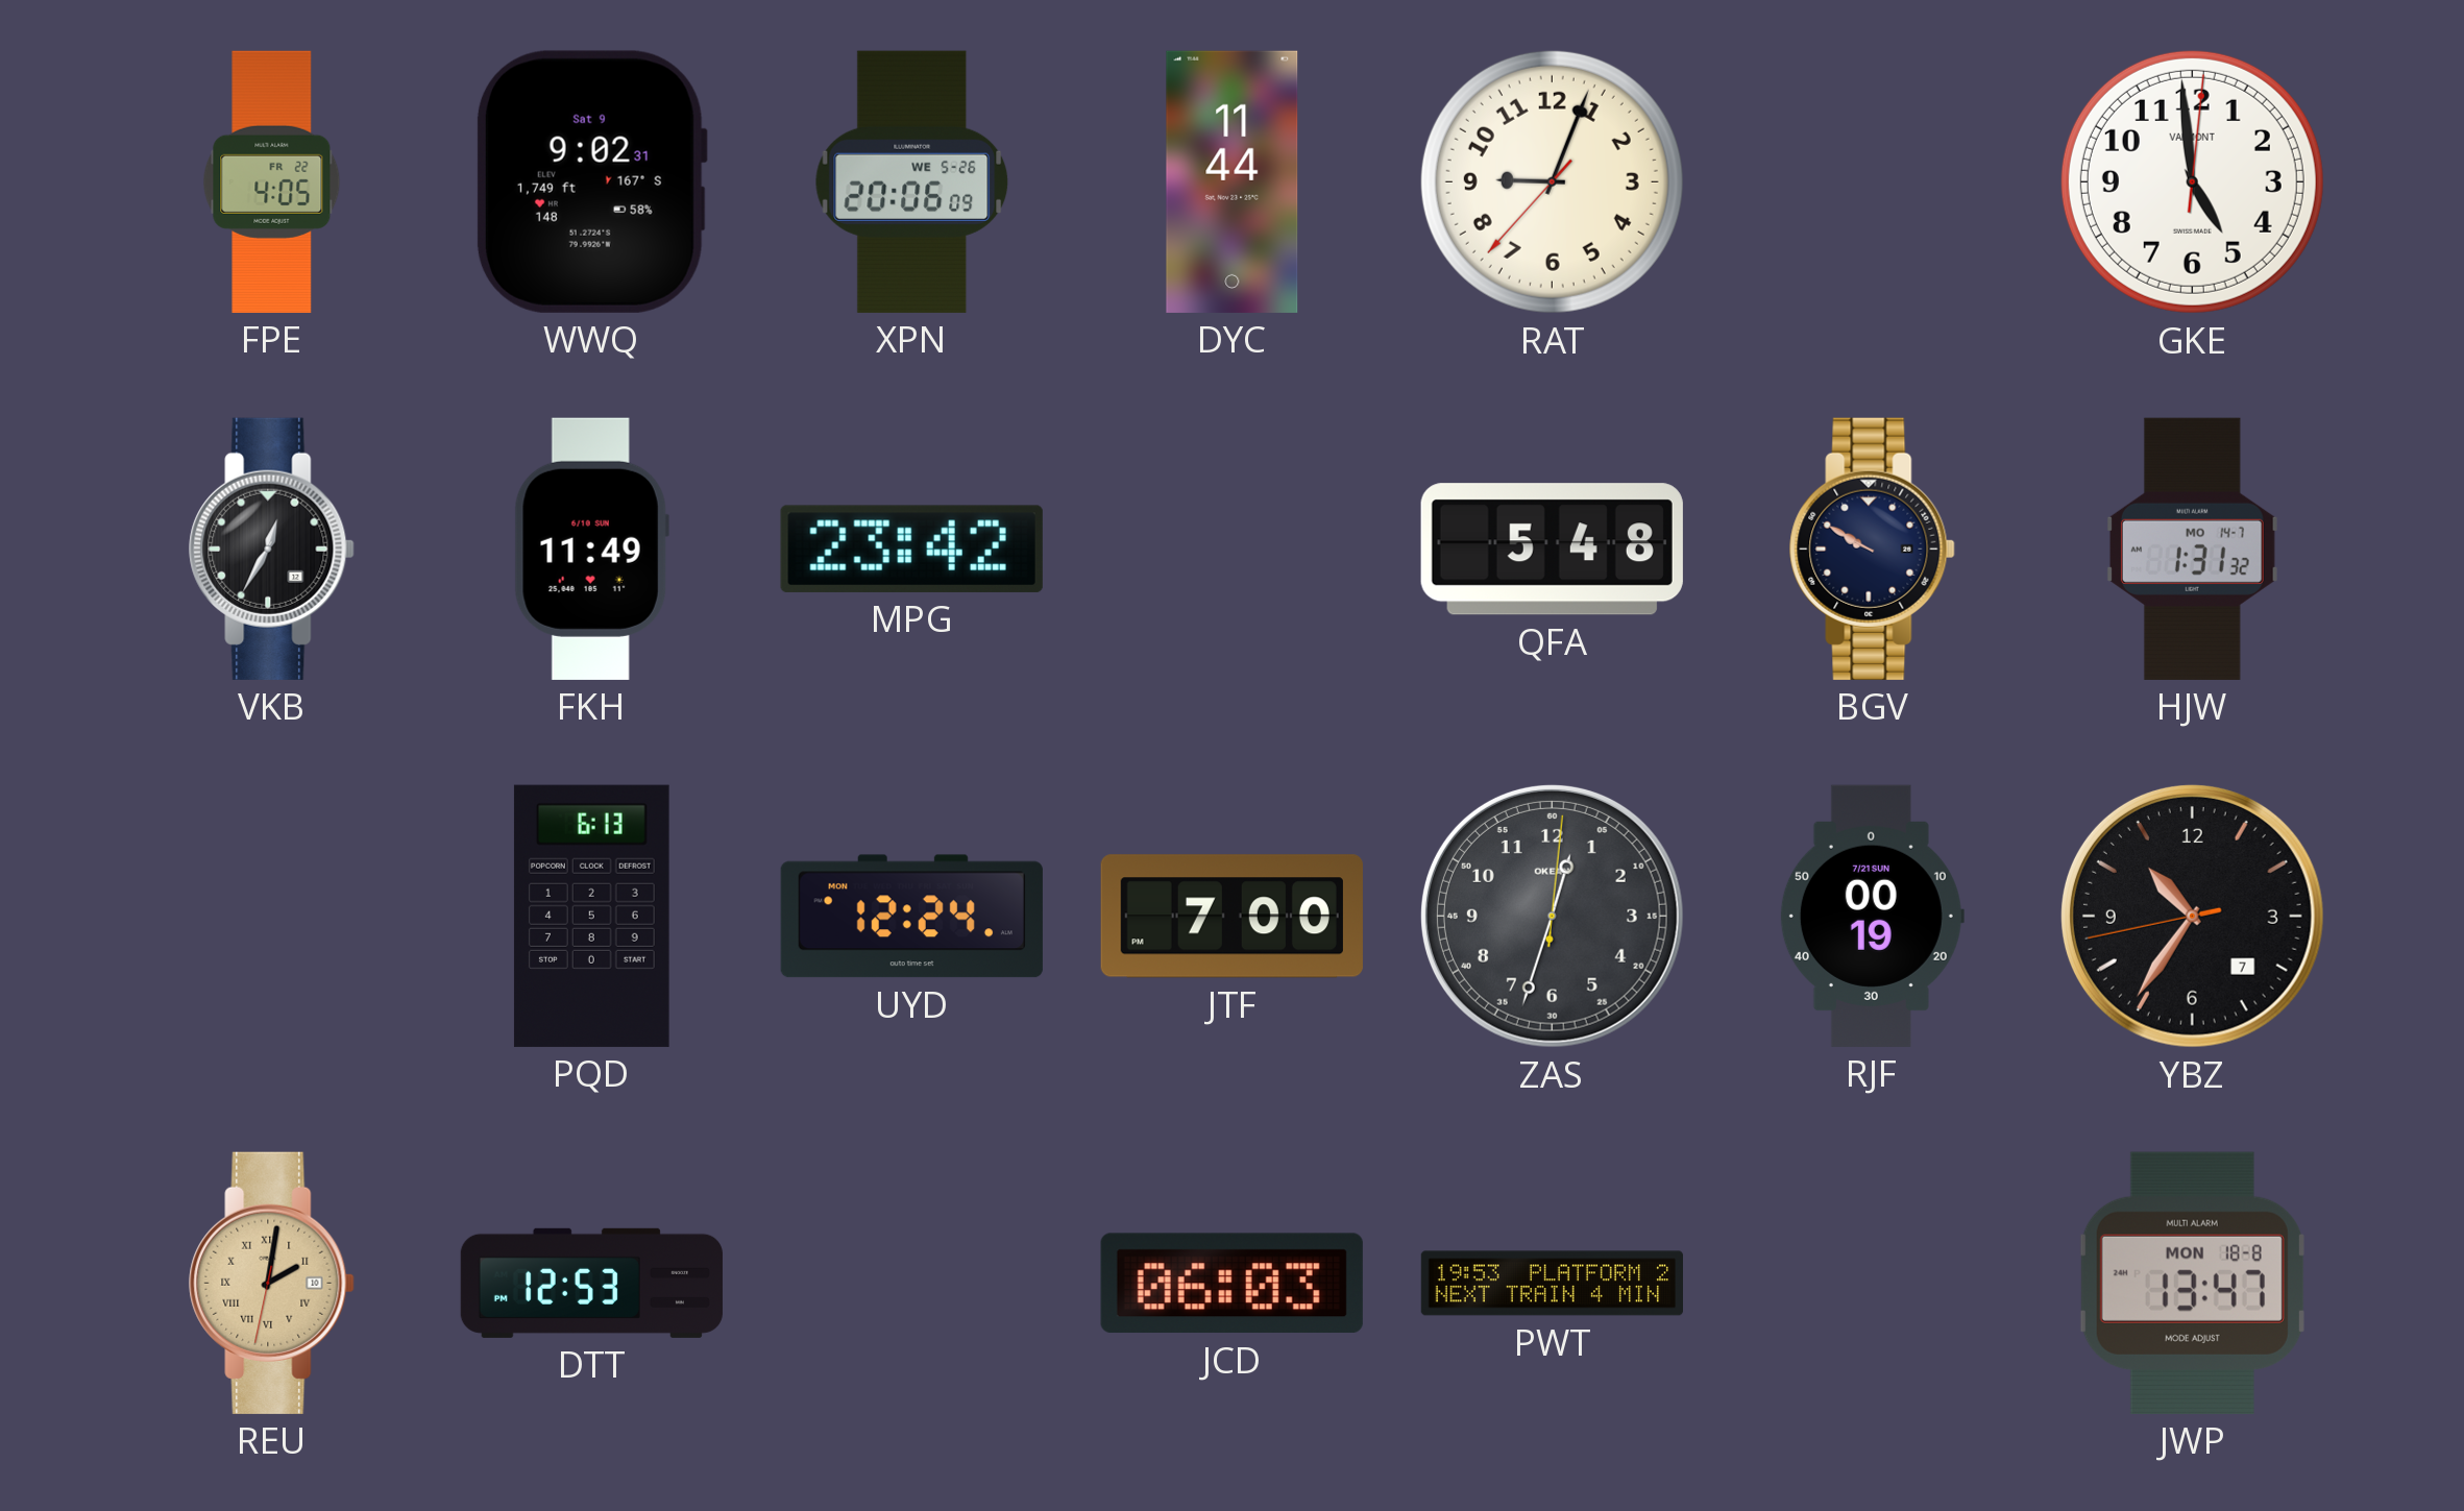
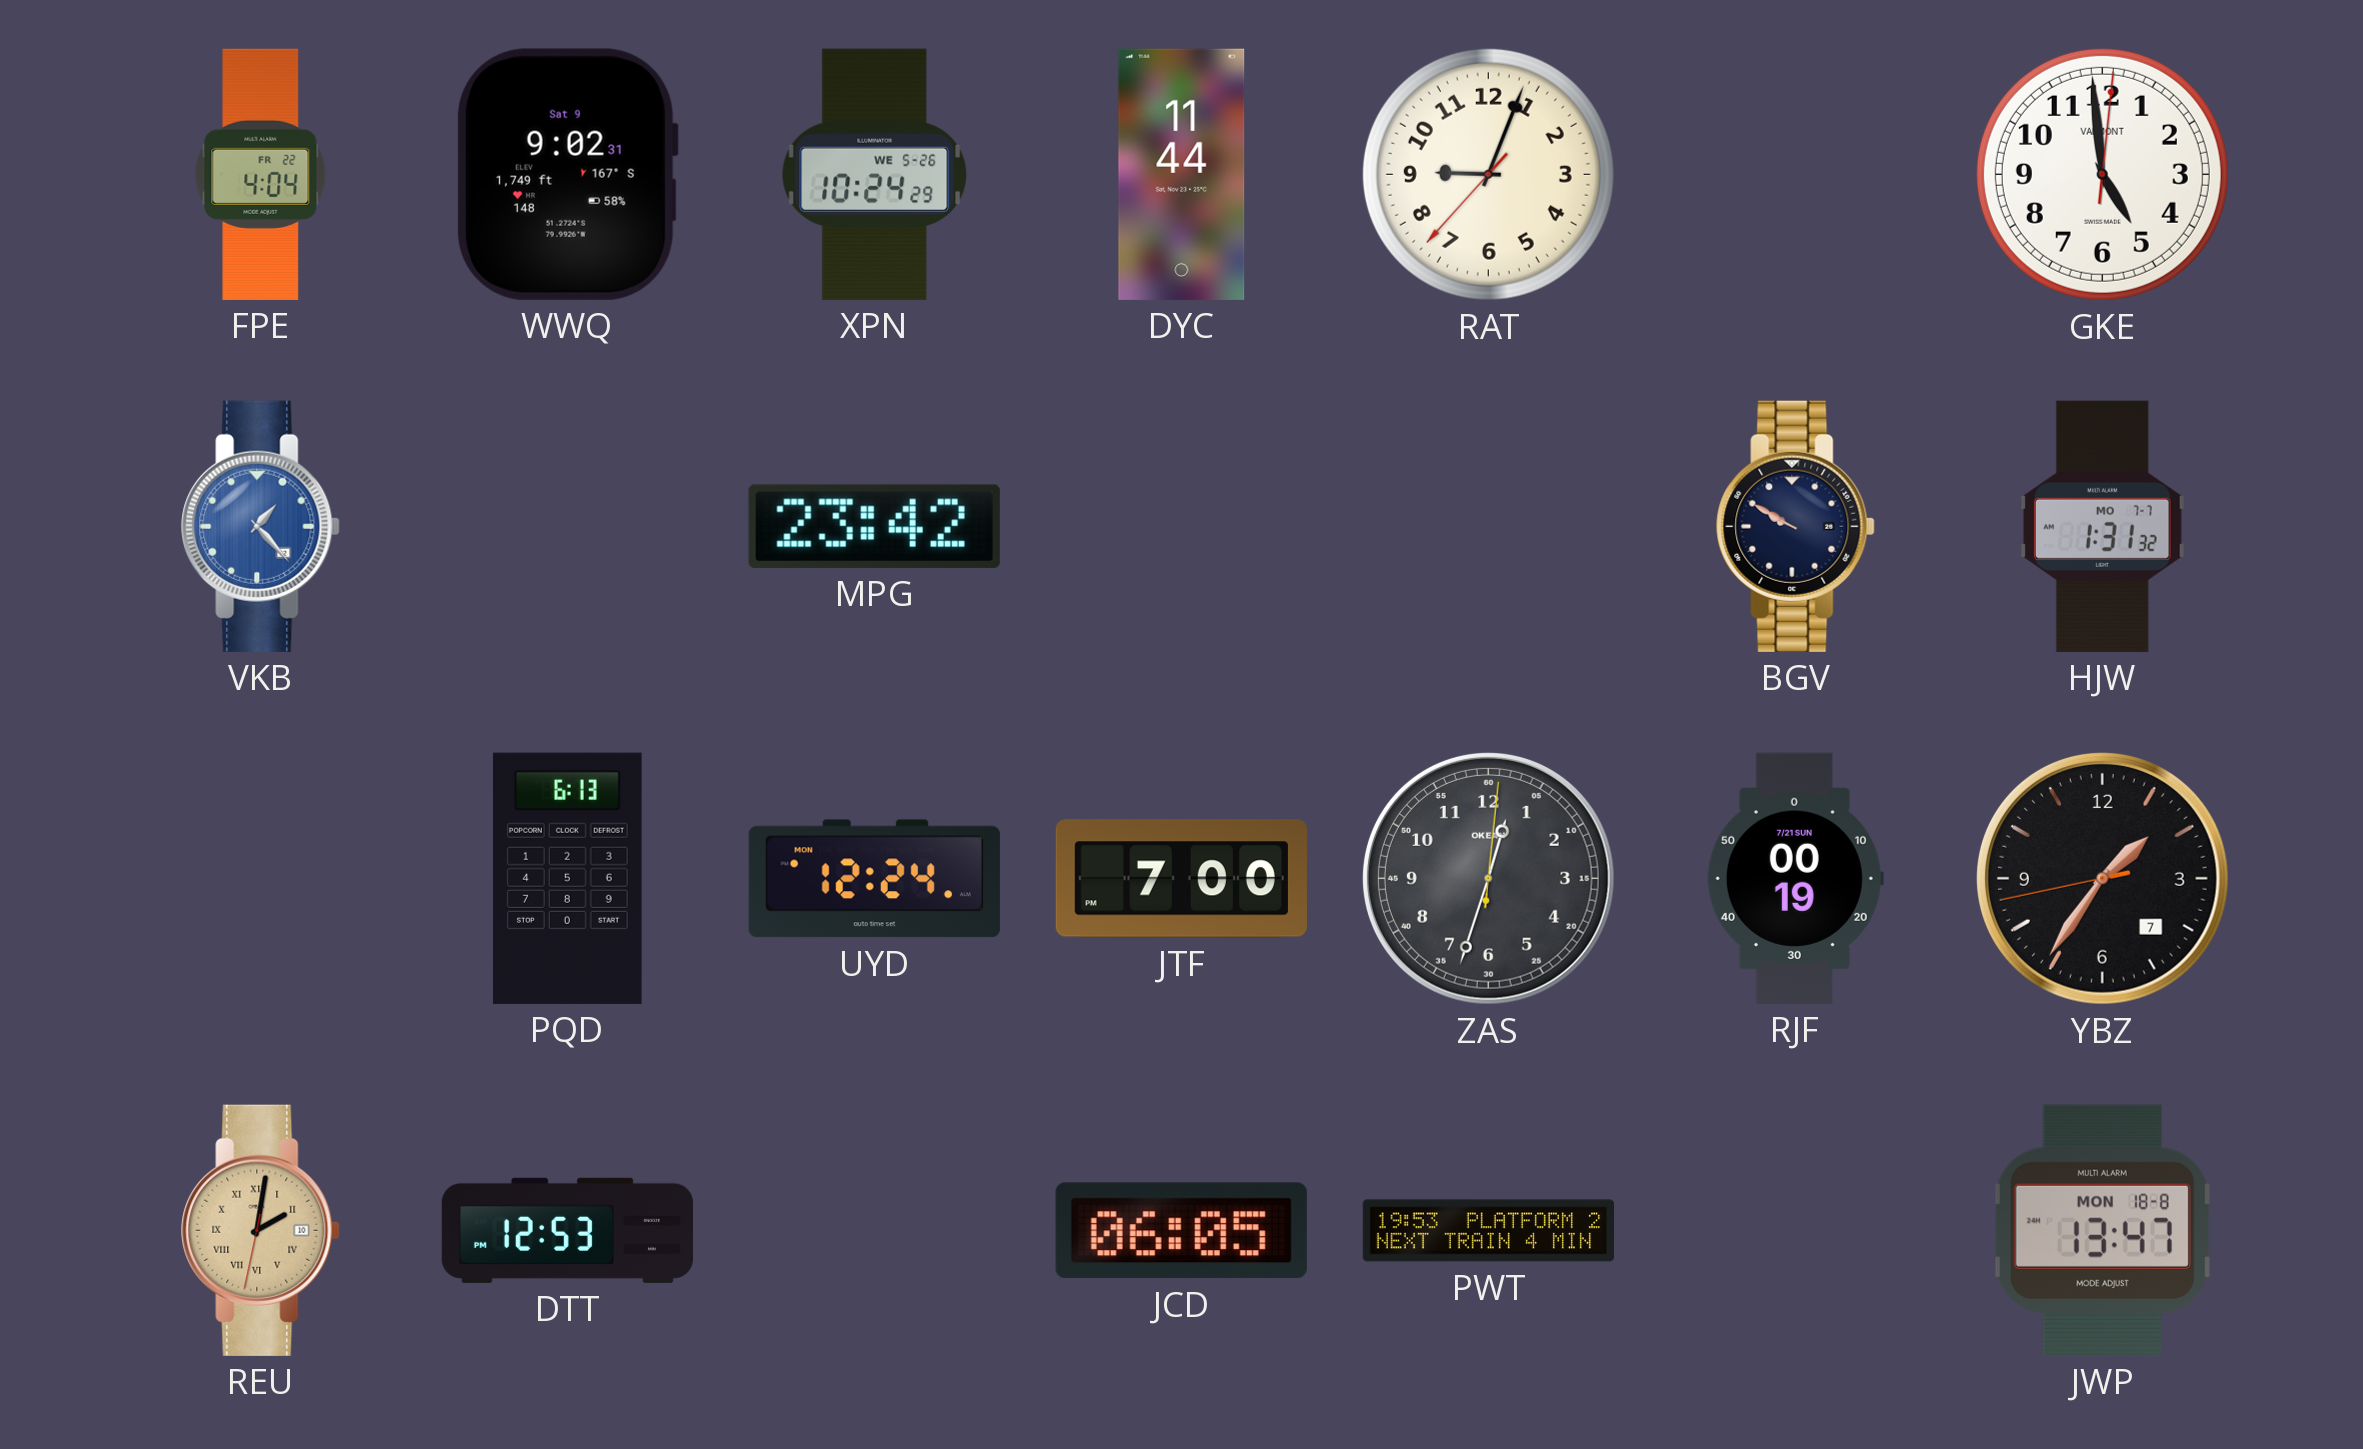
FPE: 4:05 -> 4:04 (261, 174)
XPN: 20:06 -> 10:24 (875, 174)
VKB: 12:35 -> 1:23 (261, 526)
VKB dial: black -> blue (261, 526)
FKH: 11:49 -> none (591, 549)
QFA: 5:48 -> none (1552, 550)
HJW date: MO 14-7 -> MO 7-7 (2102, 526)
YBZ: 10:35 -> 1:35 (2102, 878)
JCD: 06:03 -> 06:05 (1181, 1231)
